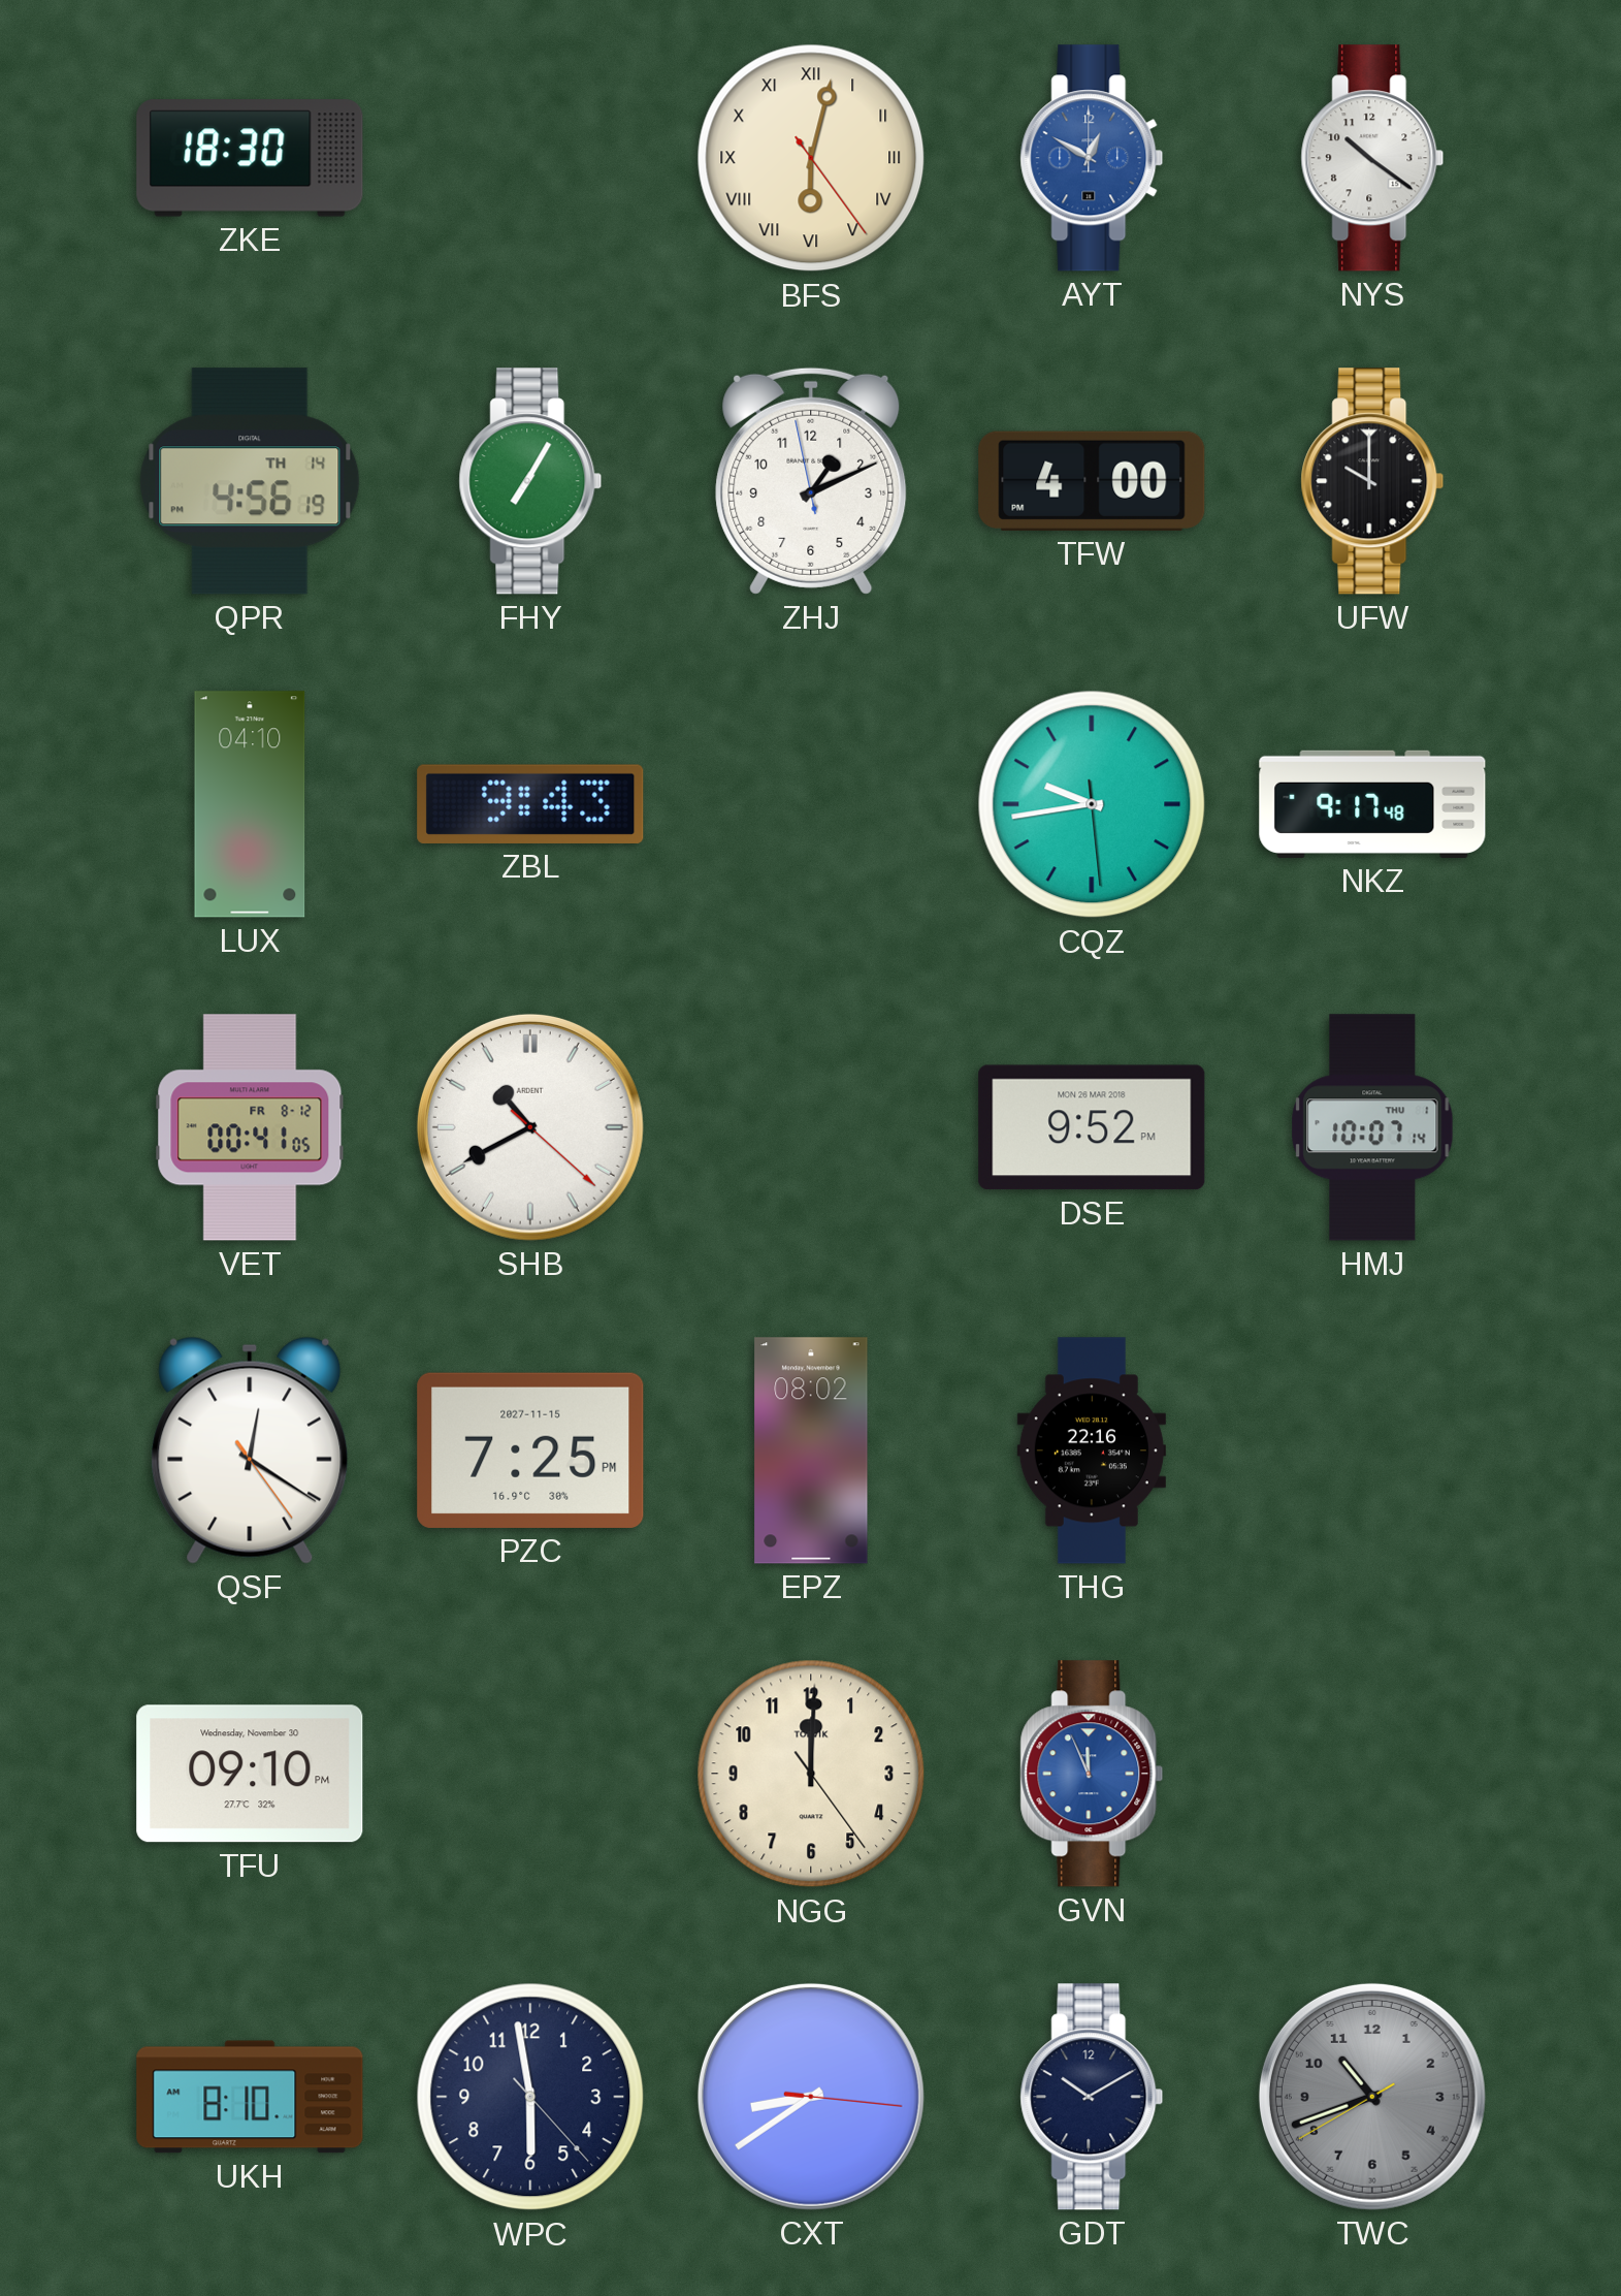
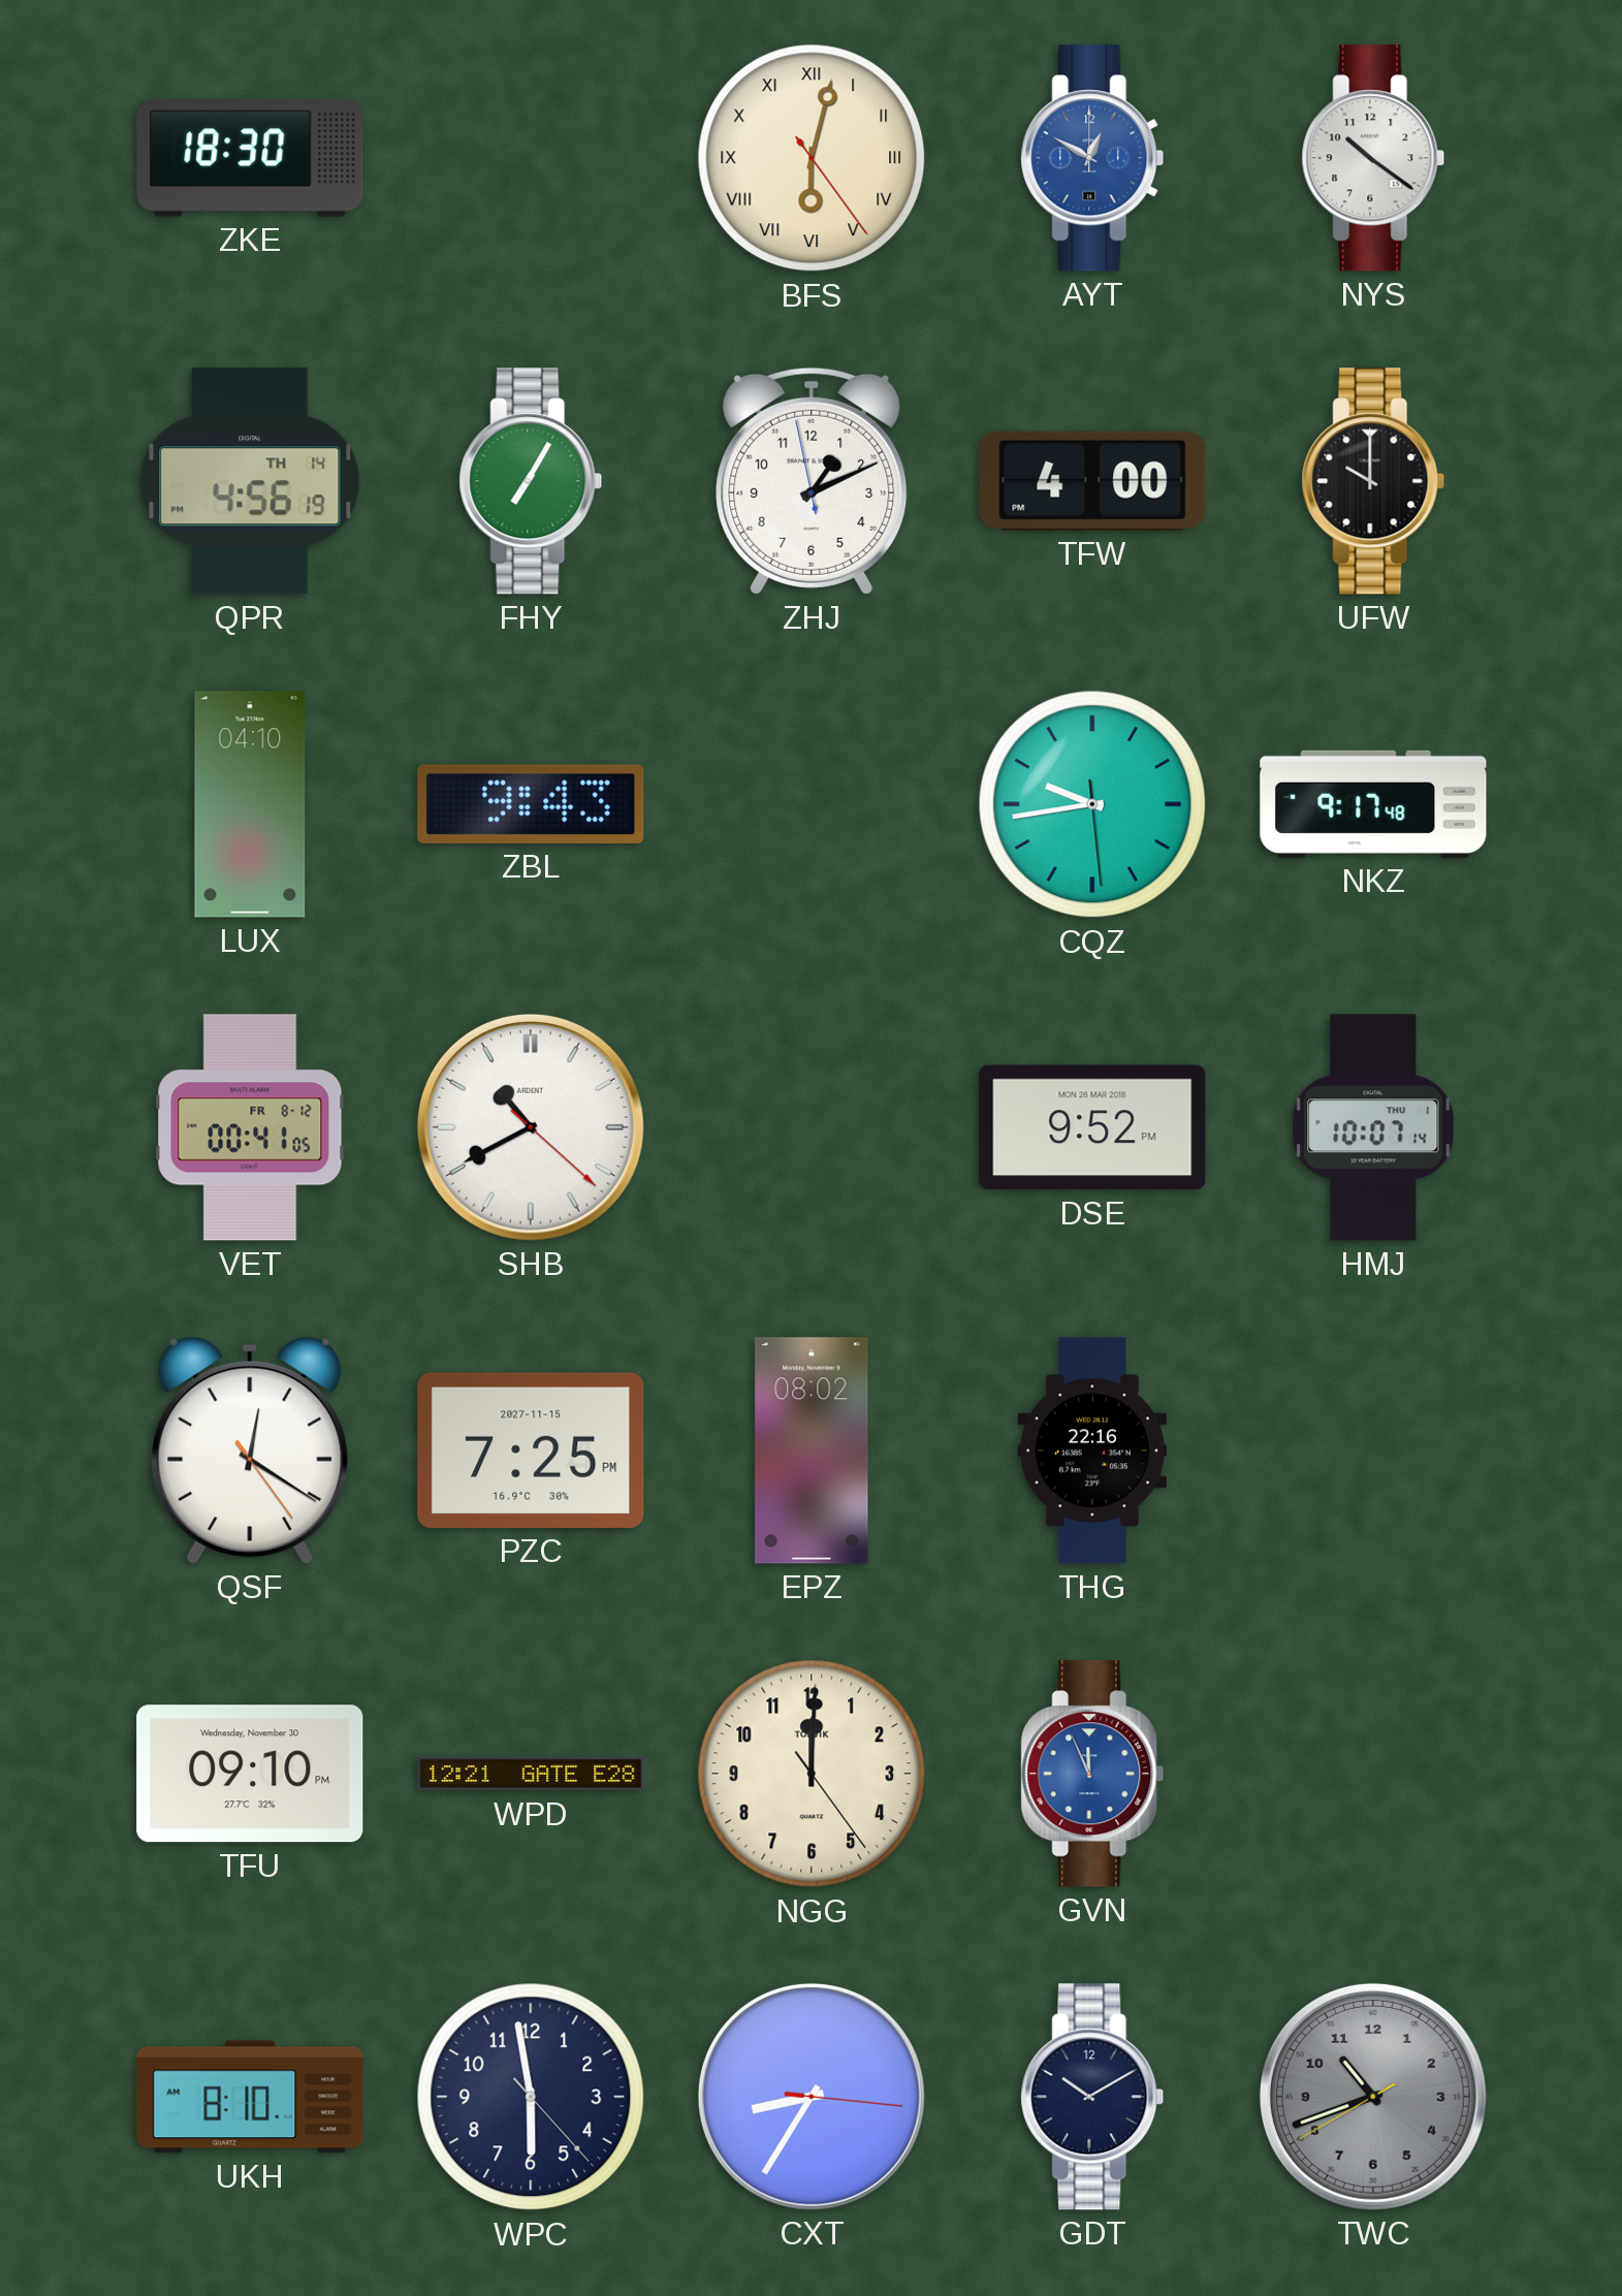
WPD: none -> 12:21 (531, 1774)
CXT: 8:39 -> 8:35 (812, 2097)
